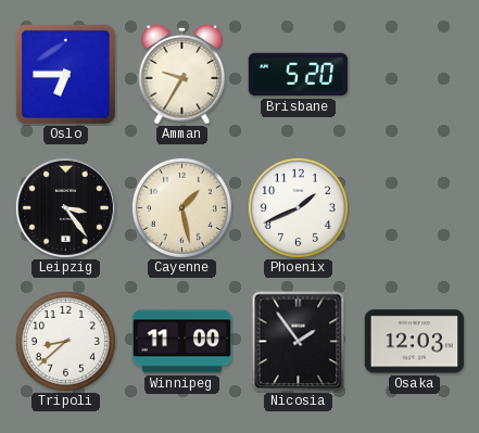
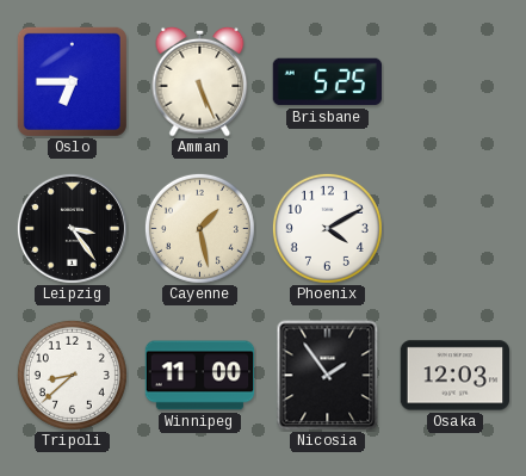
Amman: 9:35 -> 5:26 (200, 81)
Brisbane: 5:20 -> 5:25 (328, 82)
Phoenix: 1:41 -> 4:10 (327, 228)
